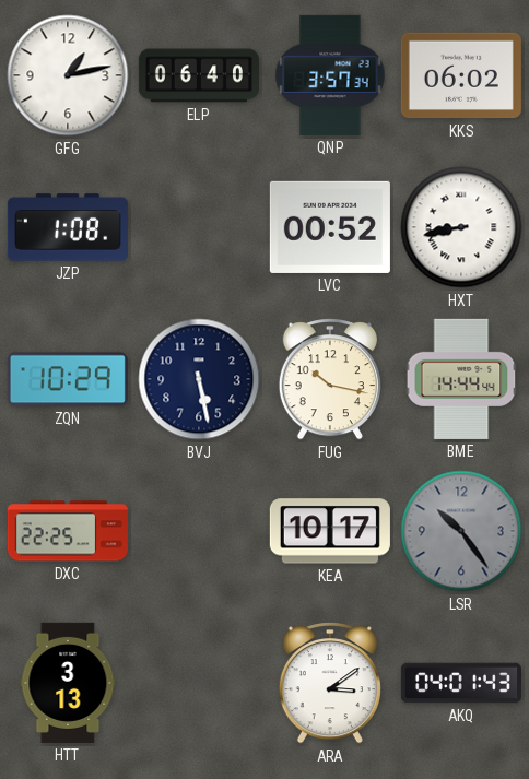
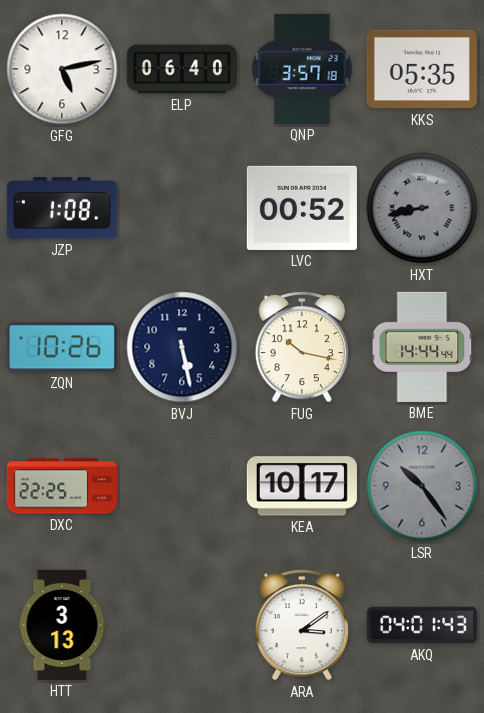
GFG: 1:13 -> 5:13 (62, 69)
QNP: 3:57:34 -> 3:57:18 (302, 69)
KKS: 06:02 -> 05:35 (422, 69)
HXT dial: white -> grey (422, 208)
ZQN: 10:29 -> 10:26 (62, 347)
